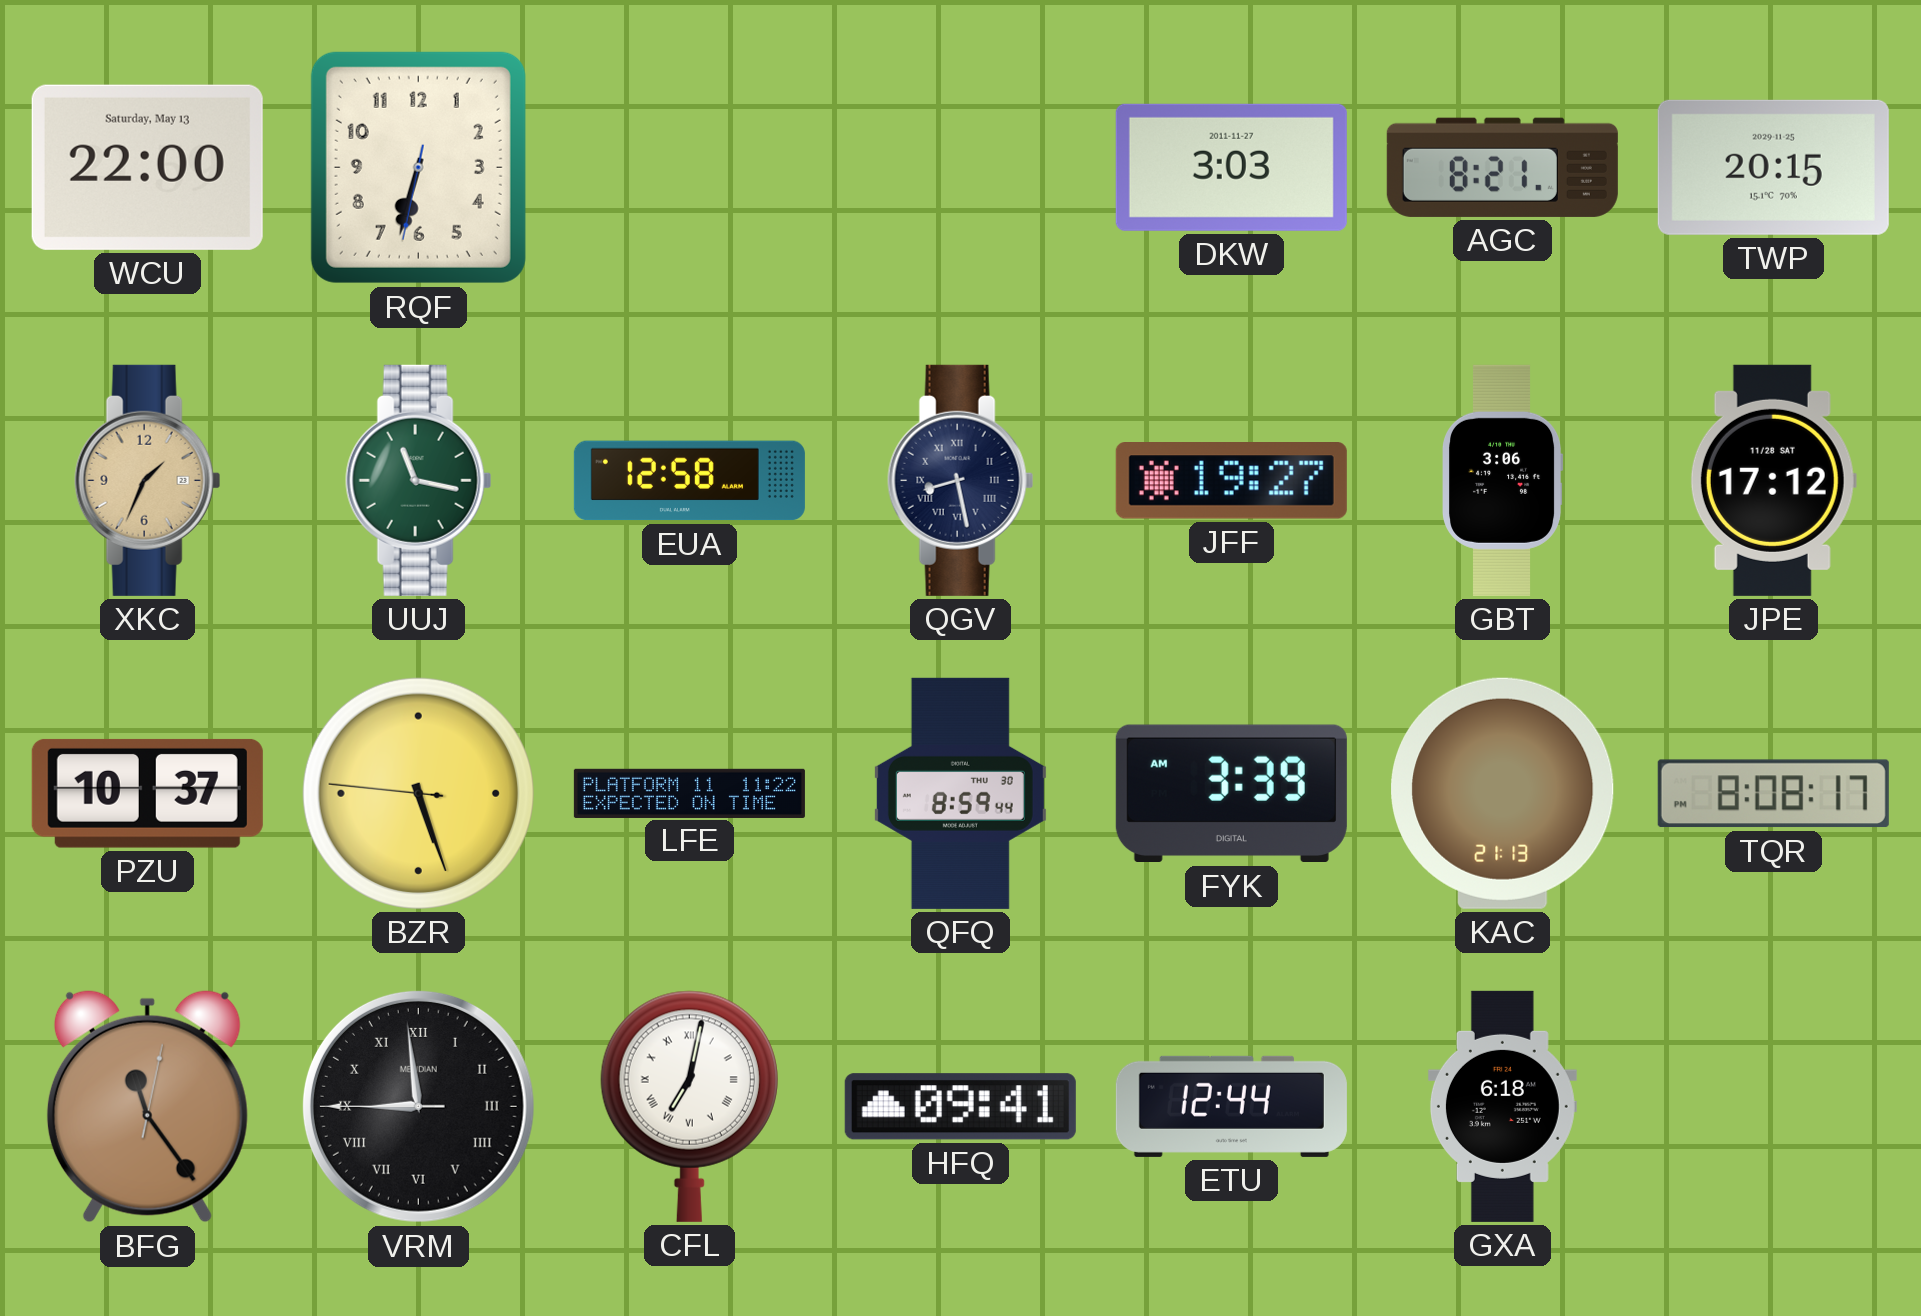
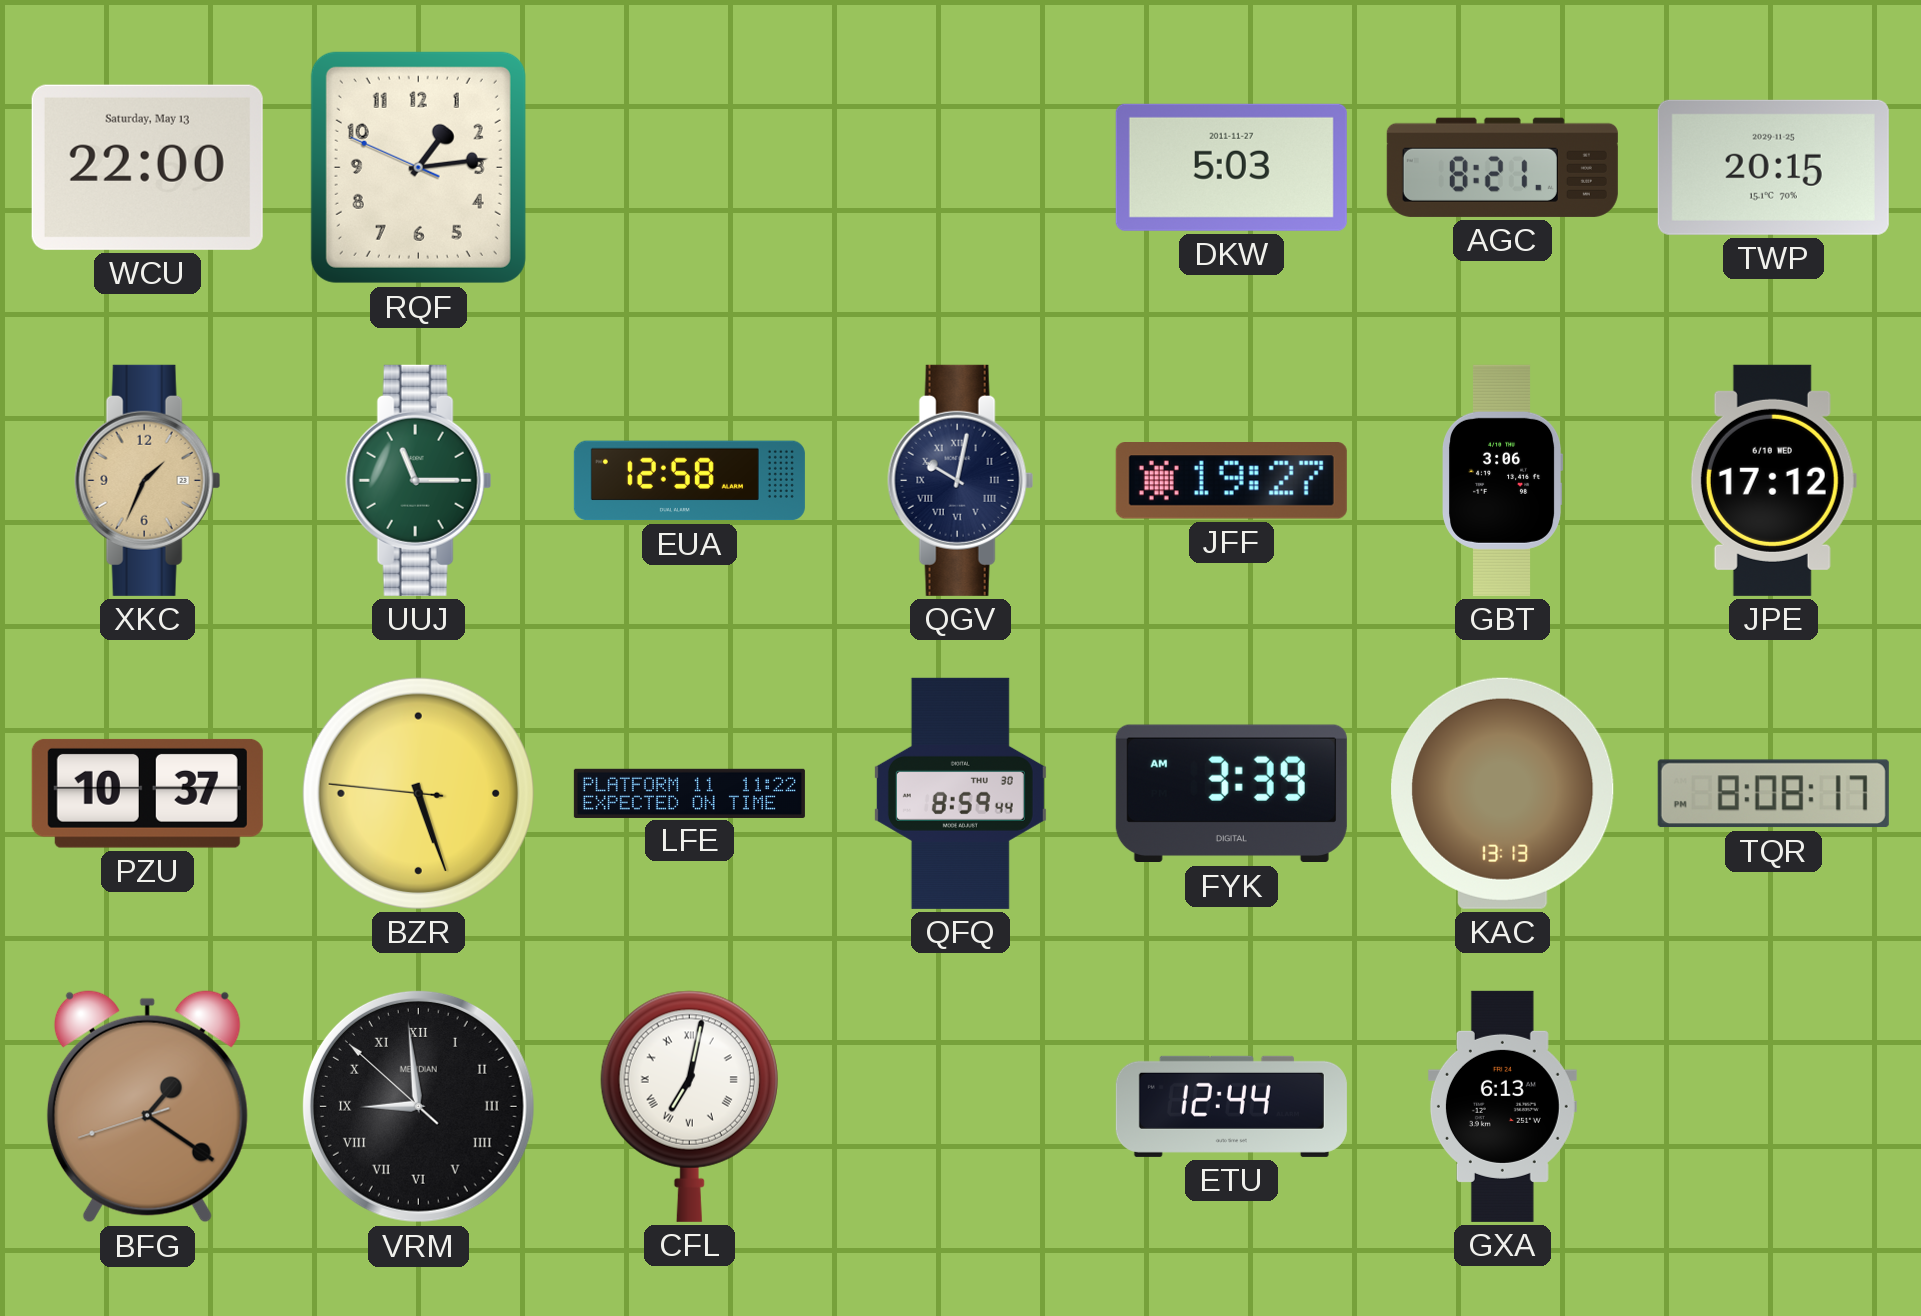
RQF: 6:32 -> 1:13 (418, 167)
DKW: 3:03 -> 5:03 (1231, 167)
UUJ: 11:17 -> 11:15 (419, 480)
QGV: 8:28 -> 10:02 (961, 480)
JPE date: 11/28 SAT -> 6/10 WED (1773, 480)
KAC: 21:13 -> 13:13 (1503, 793)
BFG: 11:24 -> 1:20 (147, 1106)
VRM: 8:58:45 -> 8:58:52 (418, 1106)
HFQ: 09:41 -> none (960, 1107)
GXA: 6:18 -> 6:13 (1502, 1106)
